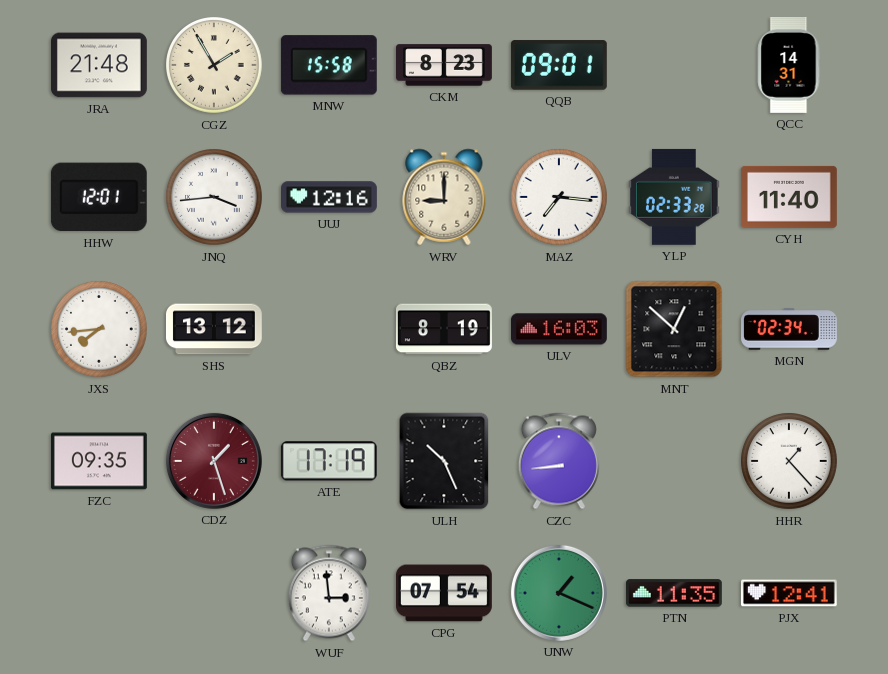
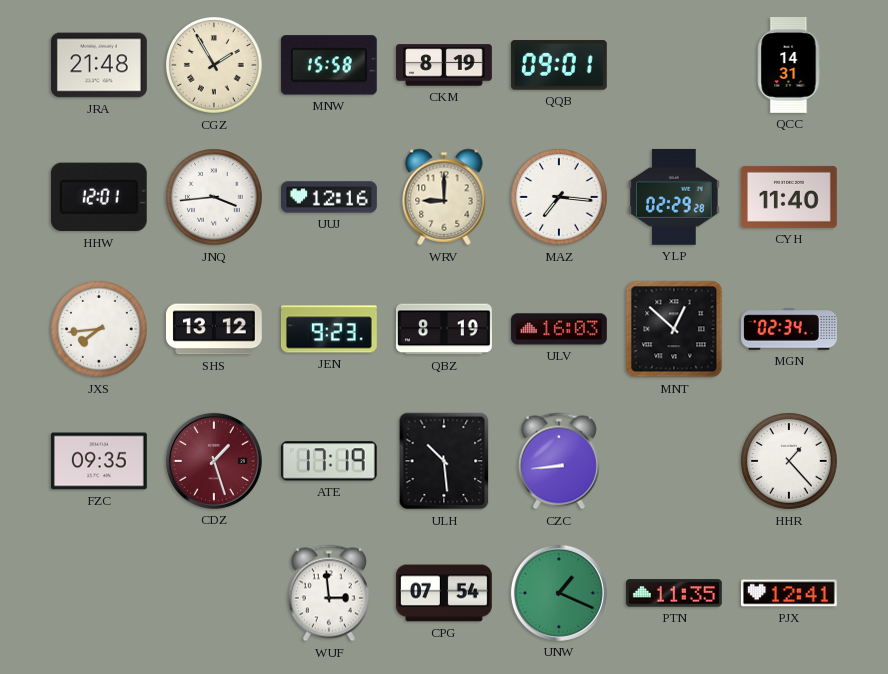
CKM: 8:23 -> 8:19 (445, 65)
YLP: 02:33 -> 02:29 (675, 197)
JEN: none -> 9:23 (329, 329)
ULH: 10:26 -> 10:29 (444, 461)
